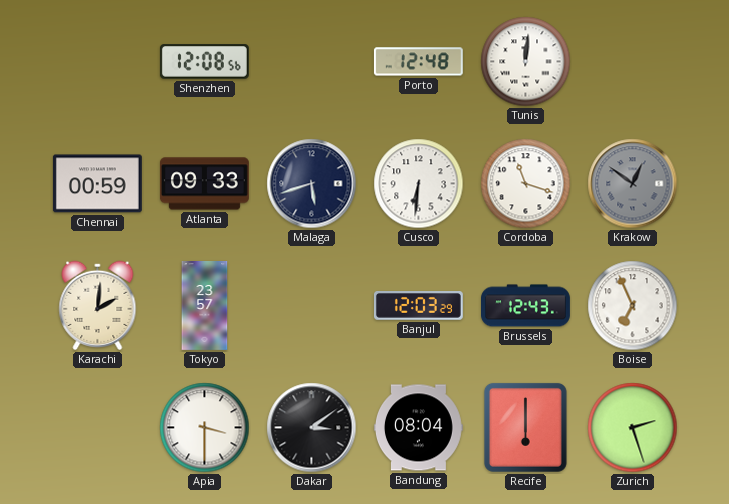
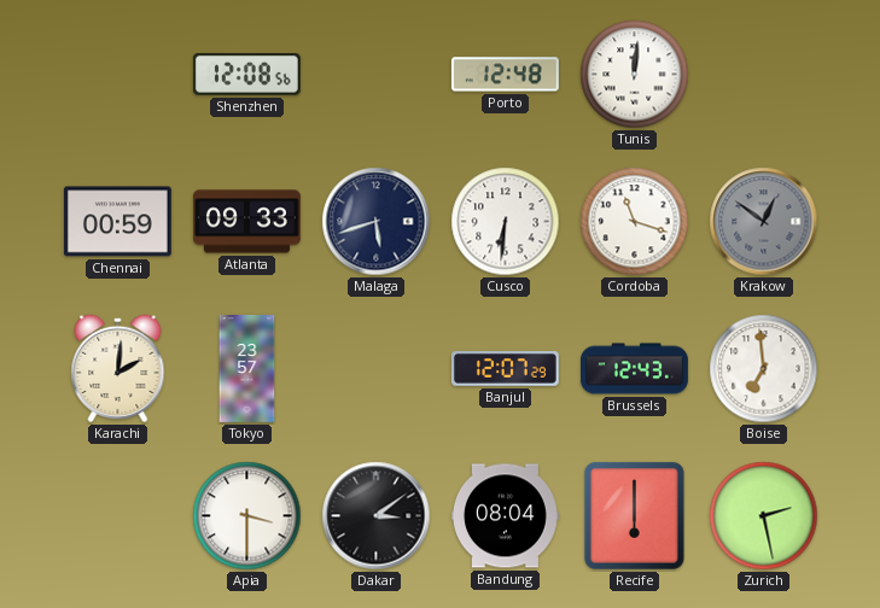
Banjul: 12:03 -> 12:07 (505, 369)
Boise: 6:56 -> 6:59 (764, 369)
Zurich: 2:27 -> 2:28 (764, 516)
